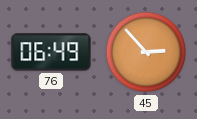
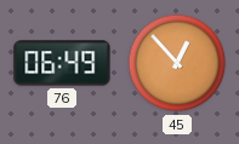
45: 2:53 -> 12:53 (177, 63)
